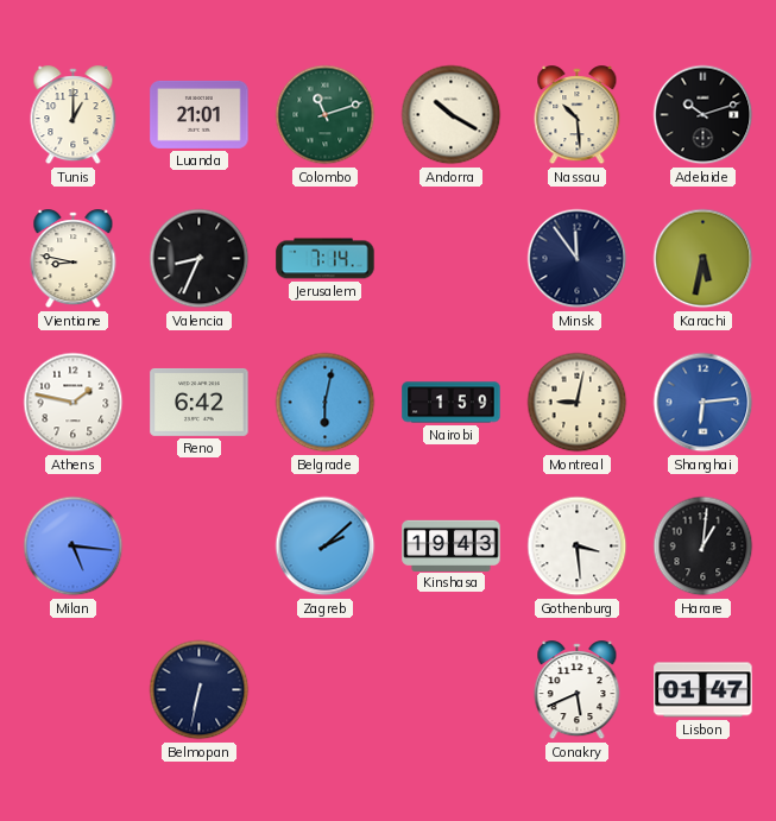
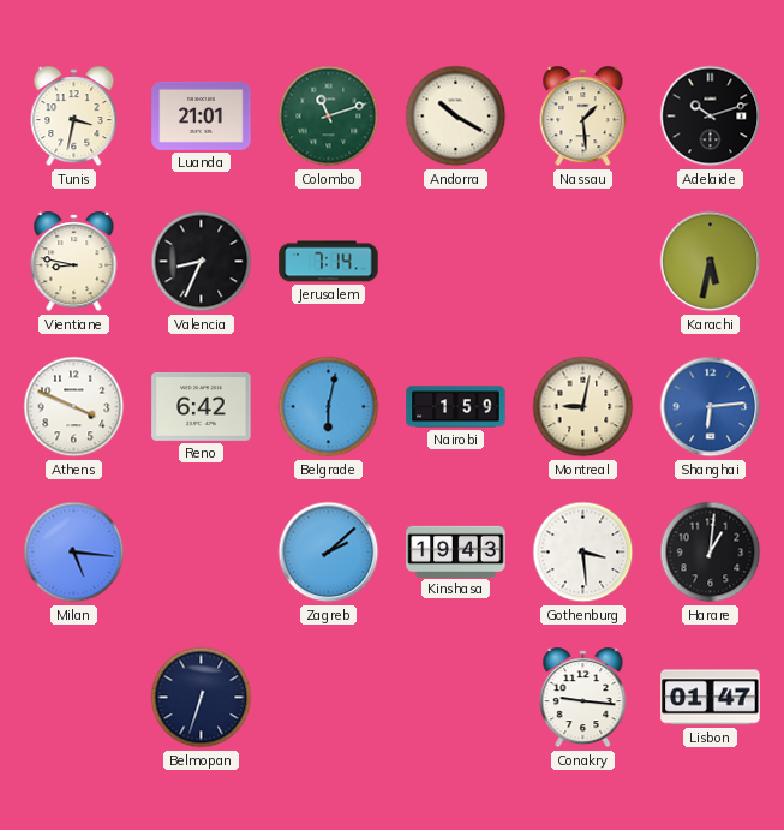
Tunis: 1:00 -> 3:32 (74, 117)
Nassau: 10:29 -> 1:29 (583, 117)
Minsk: 11:54 -> none (578, 259)
Athens: 1:47 -> 3:49 (74, 407)
Belmopan: 6:32 -> 6:33 (202, 698)
Conakry: 5:41 -> 9:16 (583, 698)
